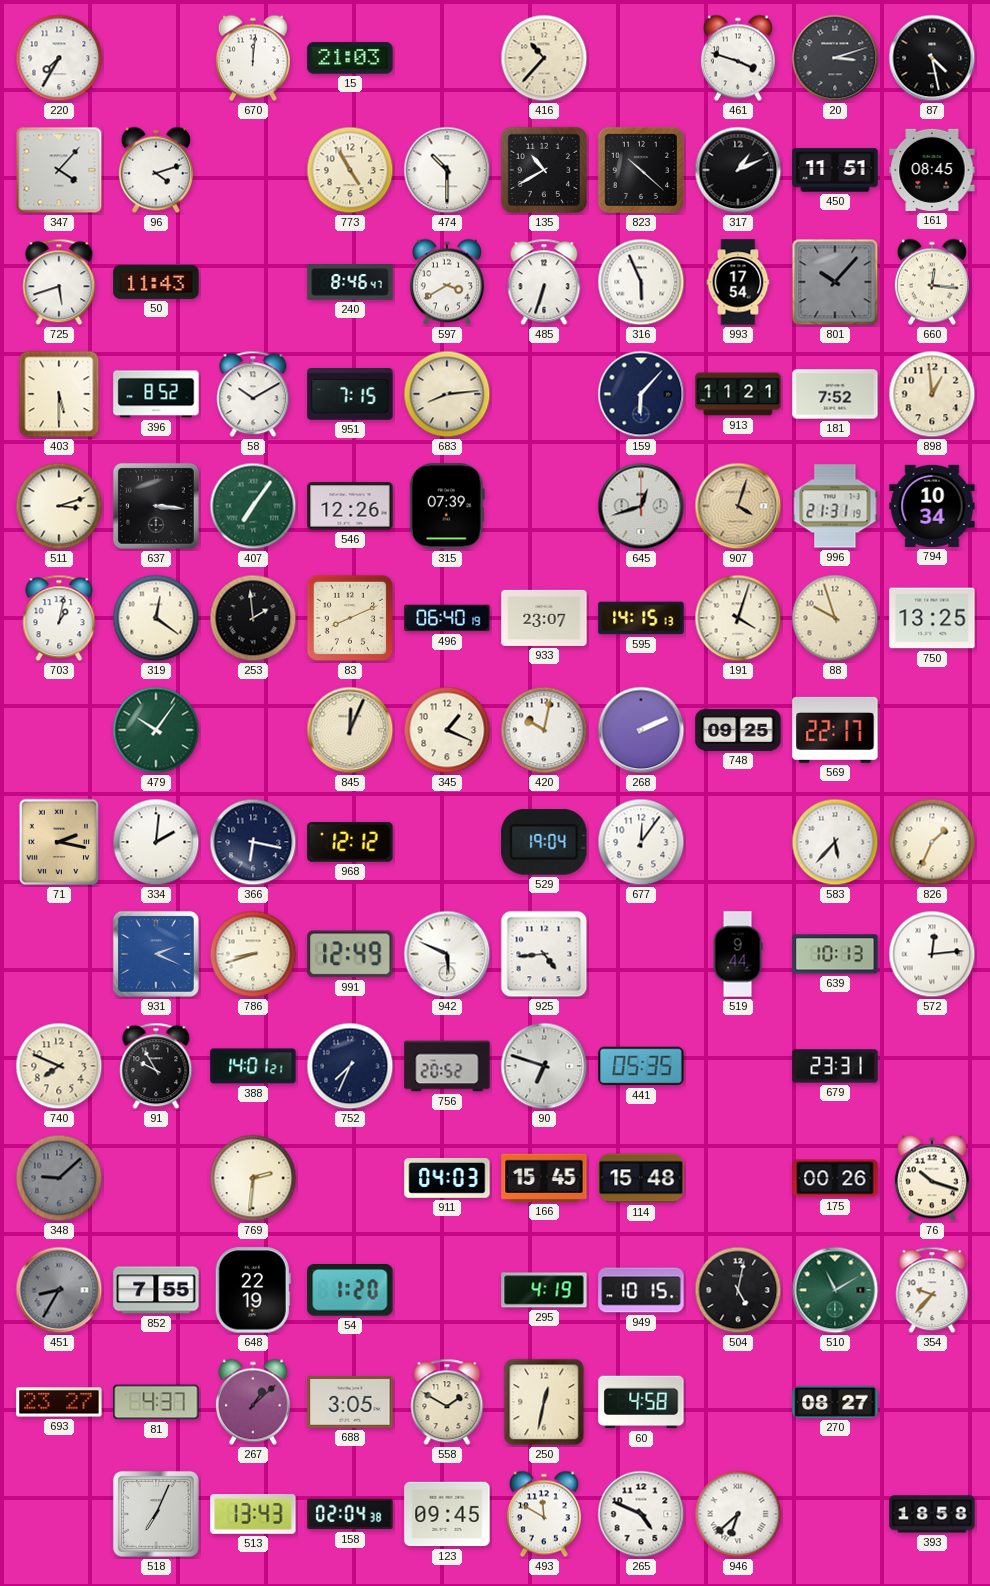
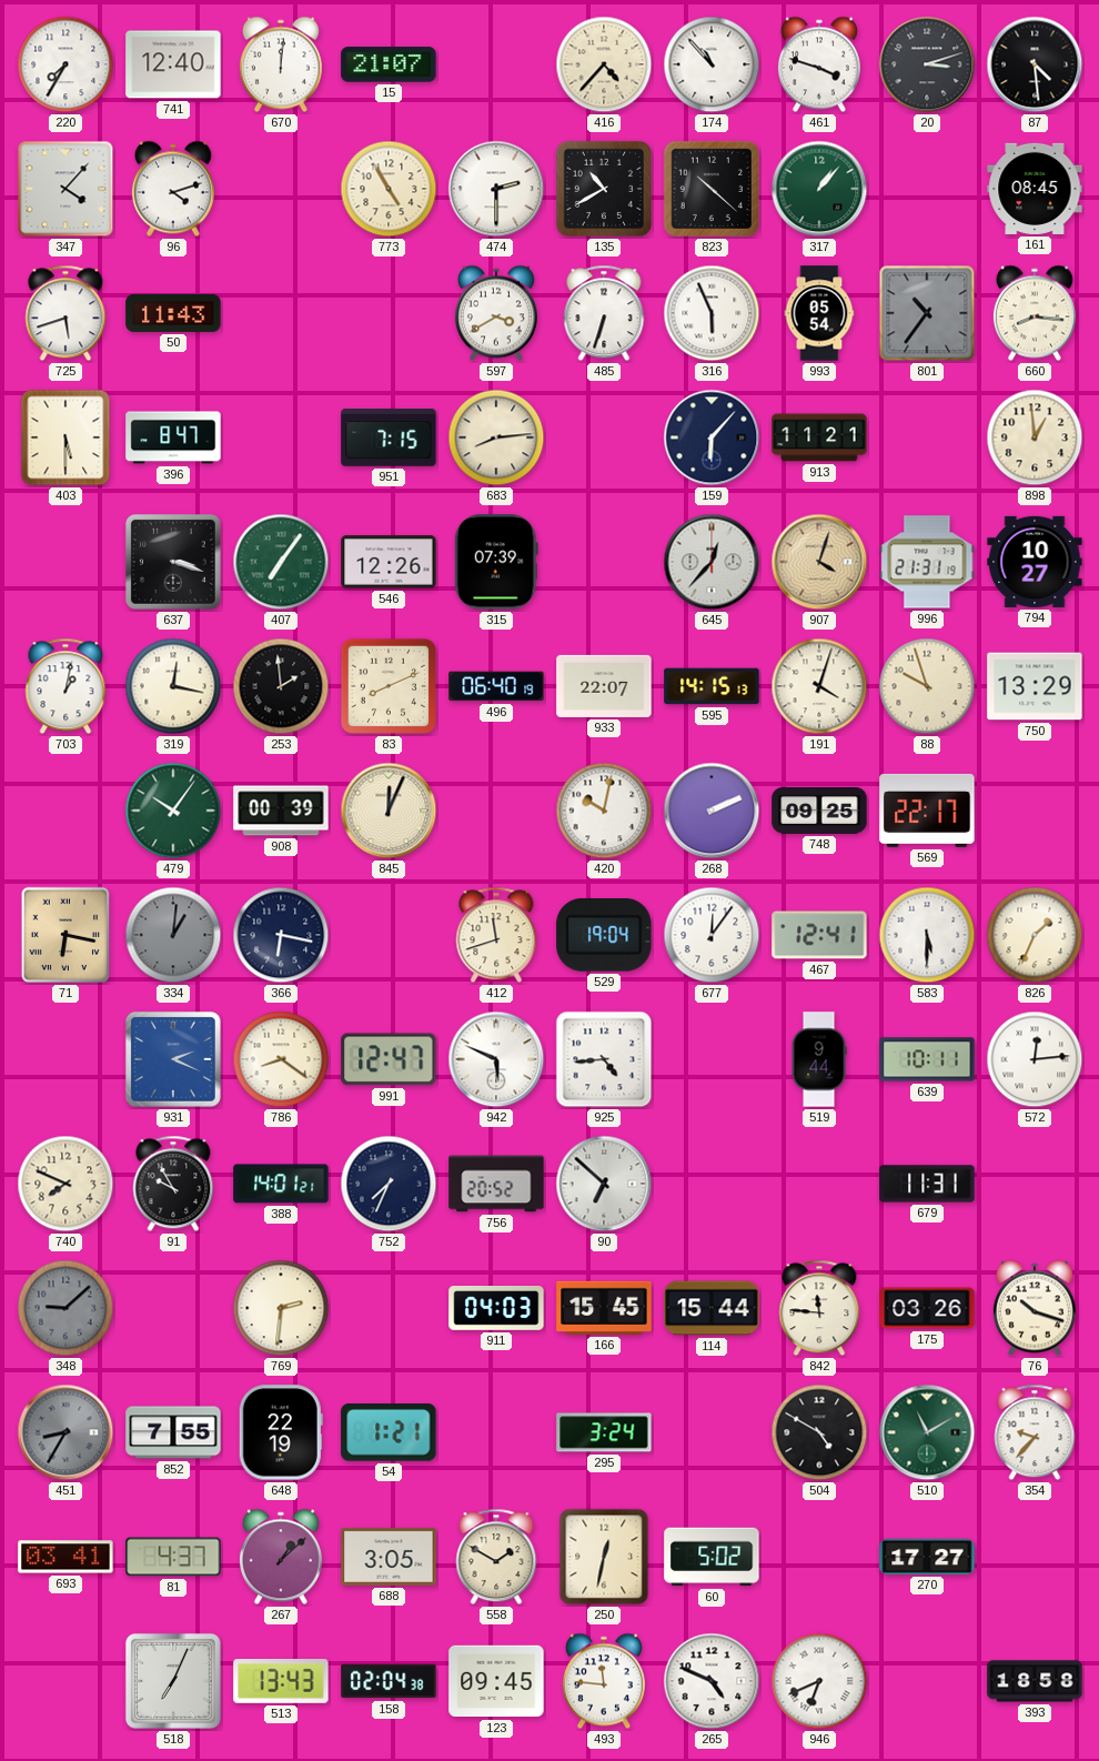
741: none -> 12:40 (173, 64)
15: 21:03 -> 21:07 (389, 64)
416: 10:37 -> 4:37 (604, 64)
174: none -> 10:53 (712, 64)
87: 4:28 -> 4:29 (1035, 64)
474: 10:30 -> 2:30 (496, 189)
317: 1:11 -> 1:07 (819, 189)
317 dial: black -> green (819, 189)
450: 11:51 -> none (835, 170)
240: 8:46 -> none (350, 283)
993: 17:54 -> 05:54 (819, 313)
801: 10:07 -> 10:36 (927, 313)
660: 12:16 -> 8:16 (1035, 313)
396: 8:52 -> 8:47 (173, 437)
58: 10:10 -> none (253, 394)
181: 7:52 -> none (835, 394)
511: 3:12 -> none (59, 506)
637: 3:16 -> 3:18 (173, 562)
645: 12:42 -> 12:37 (712, 562)
794: 10:34 -> 10:27 (1035, 562)
319: 12:21 -> 12:17 (173, 686)
933: 23:07 -> 22:07 (604, 686)
750: 13:25 -> 13:29 (1035, 686)
908: none -> 00:39 (281, 811)
345: 1:19 -> none (447, 730)
71: 2:17 -> 6:17 (65, 935)
334: 2:01 -> 1:01 (173, 935)
334 dial: white -> grey (173, 935)
968: 12:12 -> none (350, 842)
412: none -> 11:42 (496, 935)
467: none -> 12:41 (819, 935)
583: 5:37 -> 5:30 (927, 935)
786: 8:42 -> 8:21 (281, 1059)
991: 12:49 -> 12:47 (389, 1059)
639: 10:13 -> 10:11 (927, 1059)
90: 6:48 -> 6:52 (604, 1184)
441: 05:35 -> none (641, 1066)
679: 23:31 -> 11:31 (927, 1184)
114: 15:48 -> 15:44 (712, 1308)
842: none -> 11:46 (819, 1308)
175: 00:26 -> 03:26 (927, 1308)
54: 1:20 -> 1:21 (389, 1433)
295: 4:19 -> 3:24 (604, 1432)
949: 10:15 -> none (641, 1290)
504: 5:02 -> 4:50 (819, 1432)
693: 23:27 -> 03:41 (65, 1557)
60: 4:58 -> 5:02 (712, 1557)
270: 08:27 -> 17:27 (927, 1557)
493: 11:50 -> 11:46 (604, 1681)
946: 6:38 -> 6:41 (819, 1681)
